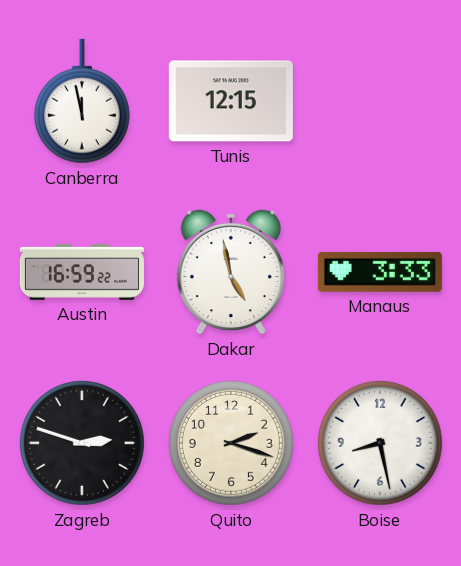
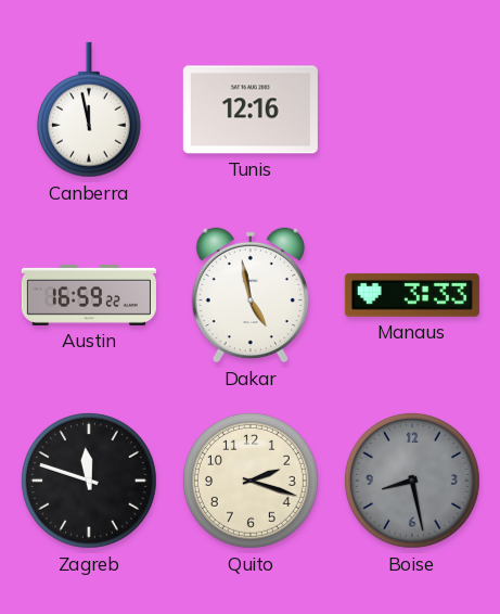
Tunis: 12:15 -> 12:16 (251, 110)
Zagreb: 2:48 -> 11:48 (89, 481)
Boise dial: white -> grey (412, 481)
